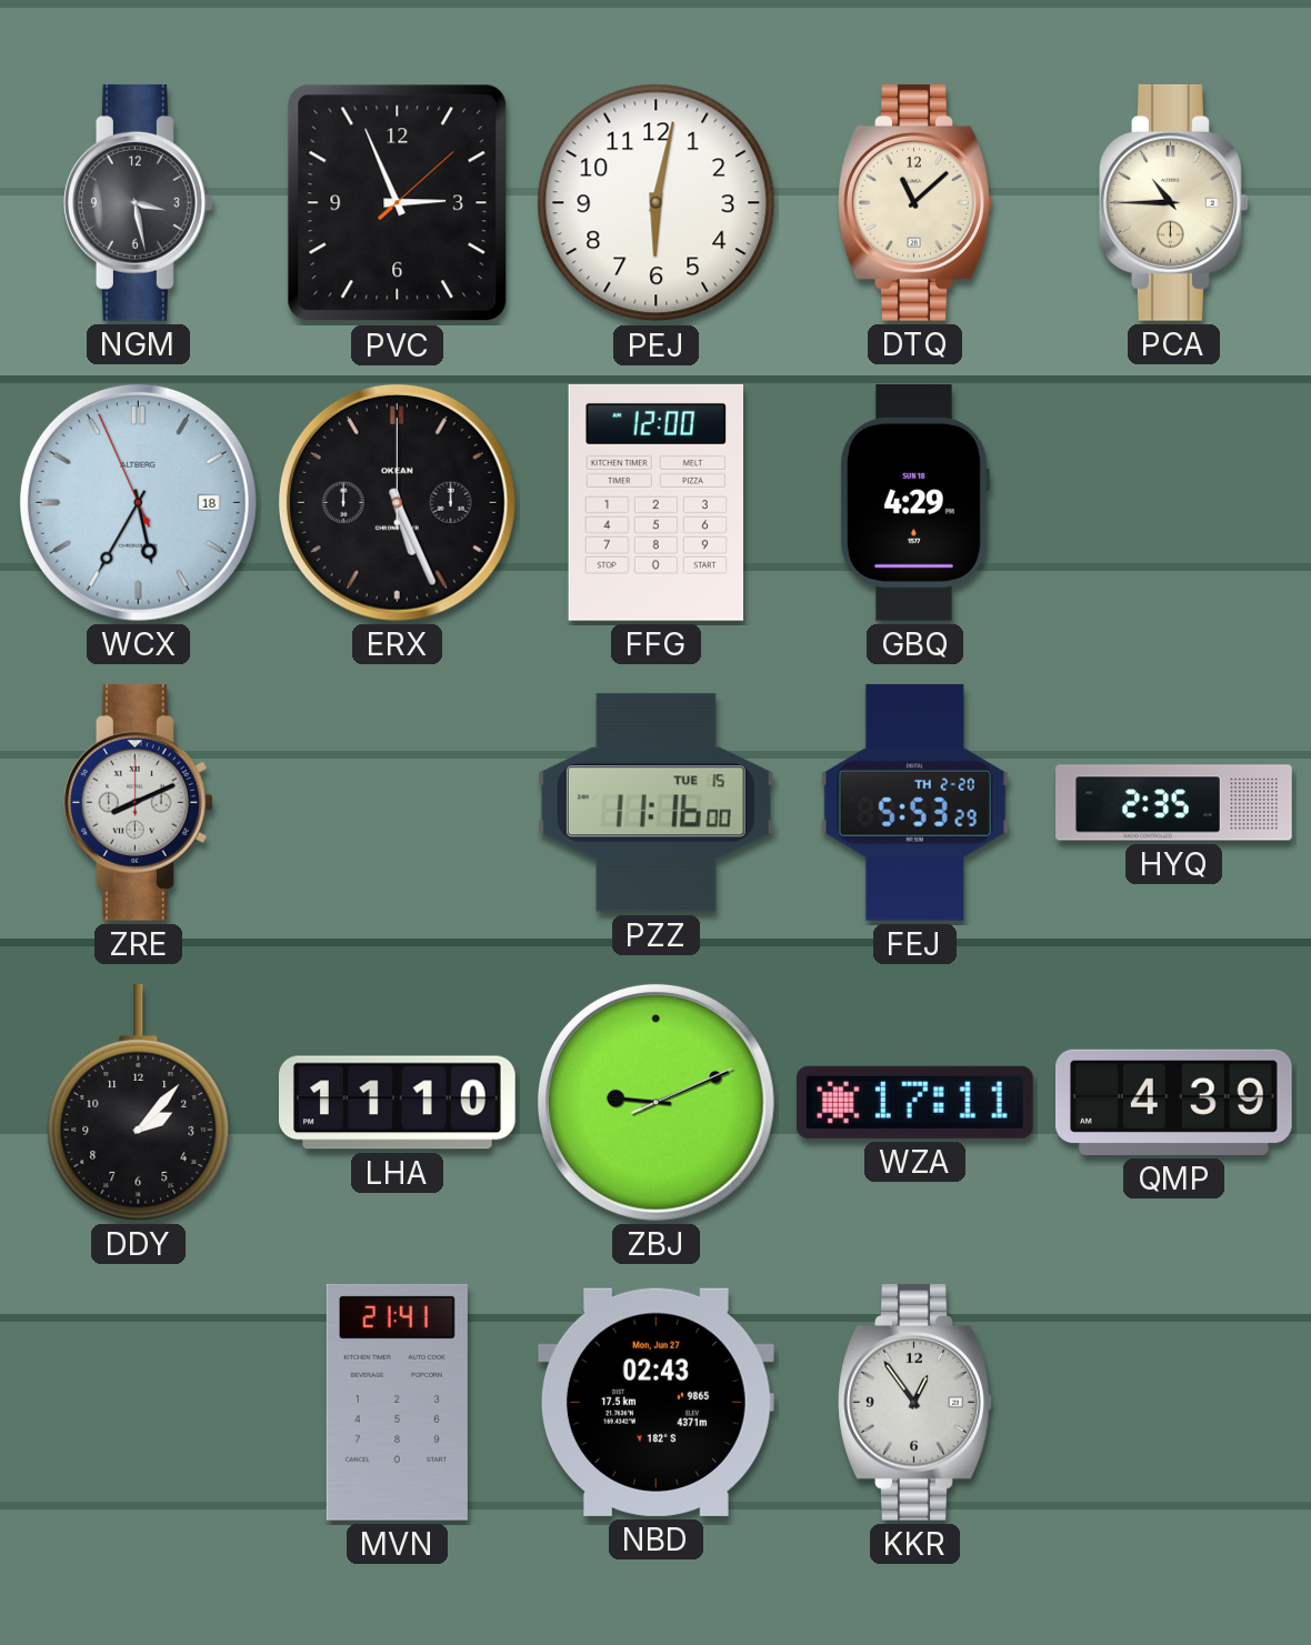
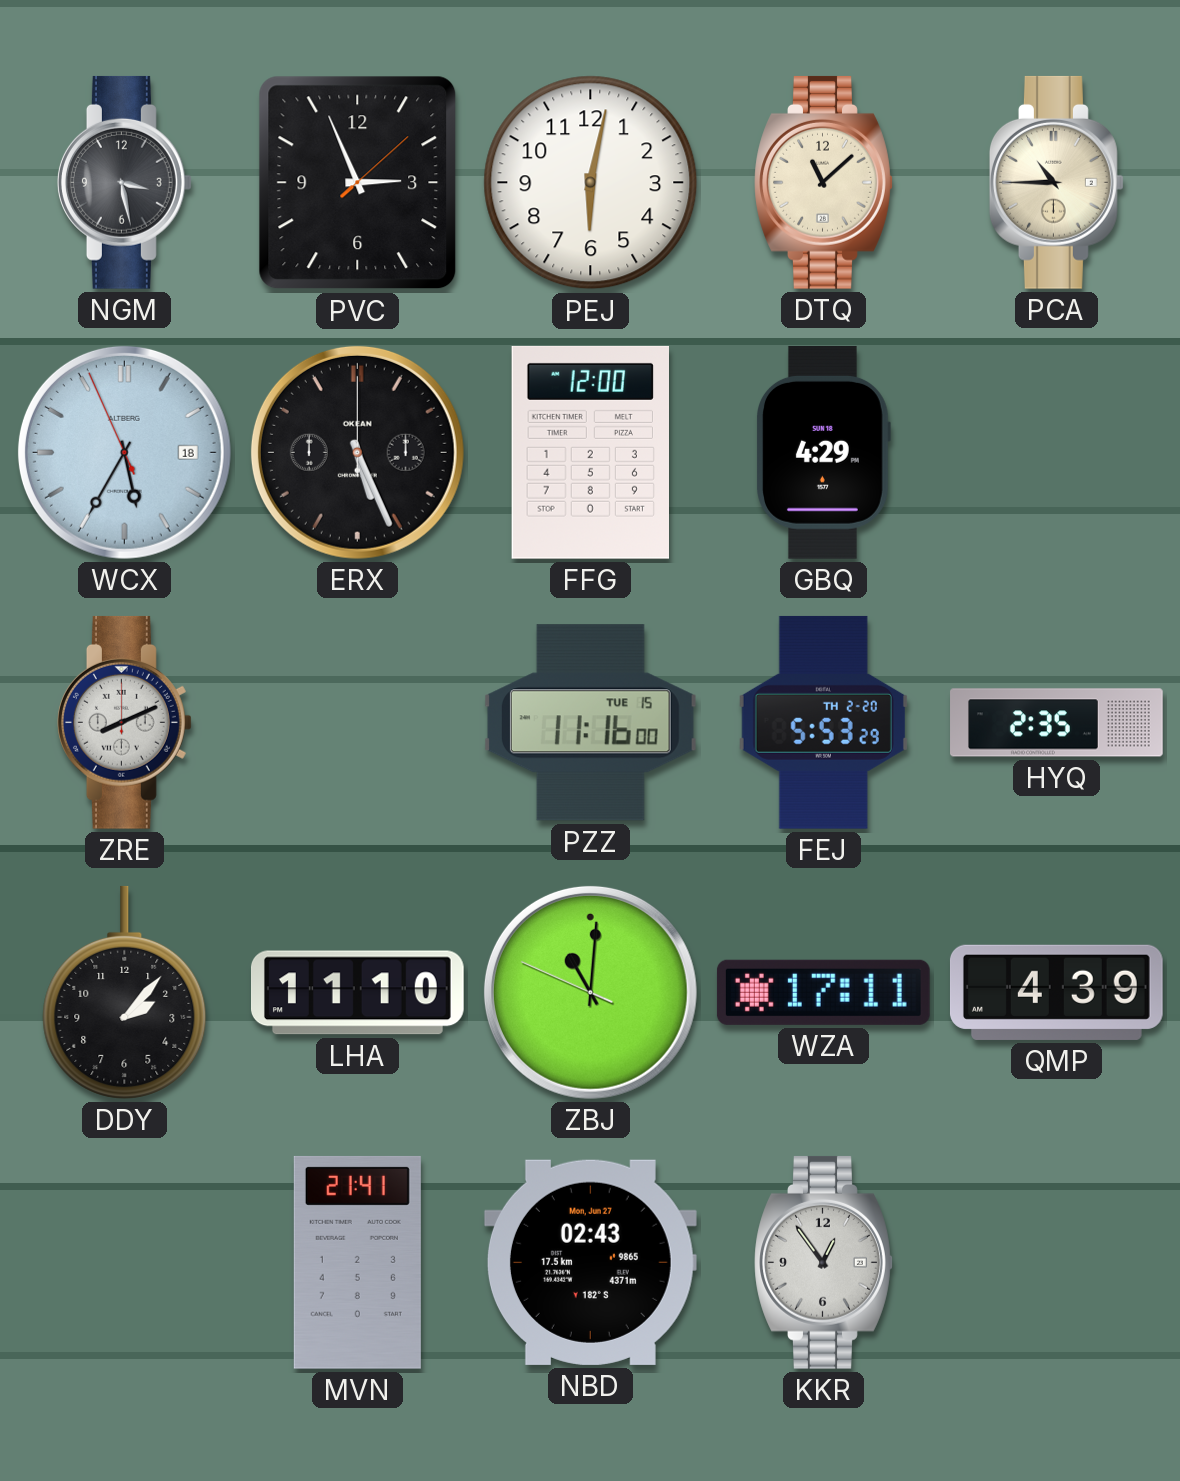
ZBJ: 9:11 -> 11:00 (590, 992)
